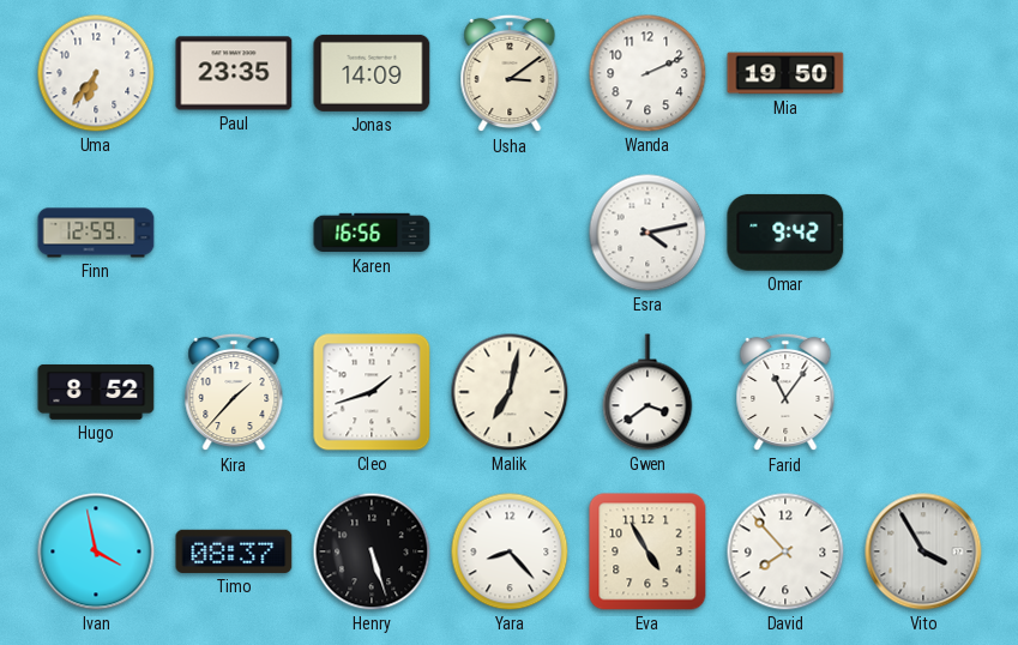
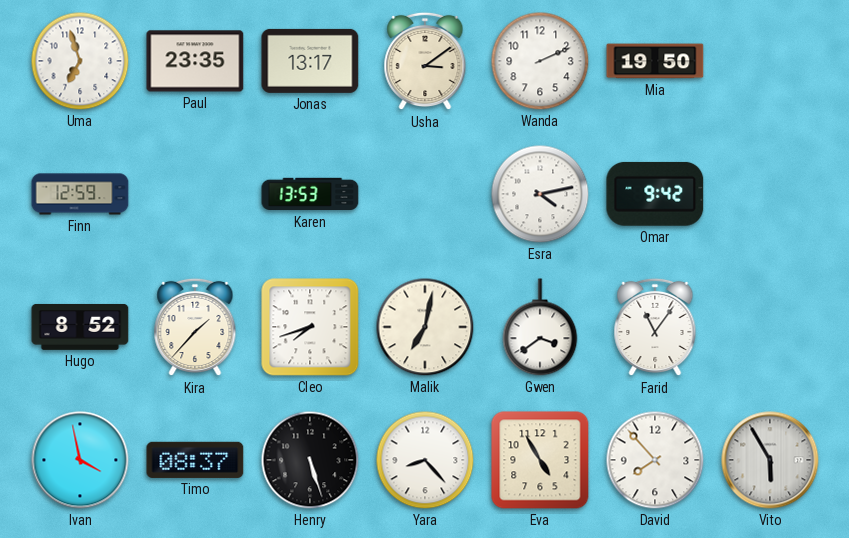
Uma: 6:36 -> 6:57 (80, 61)
Jonas: 14:09 -> 13:17 (310, 61)
Karen: 16:56 -> 13:53 (310, 194)
Cleo: 1:42 -> 7:42 (310, 327)
Vito: 3:55 -> 5:55 (770, 460)
